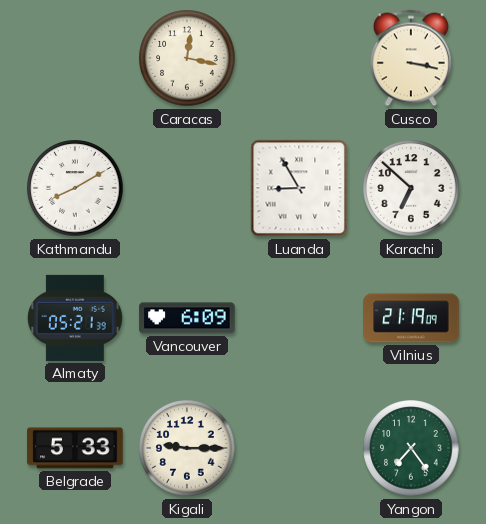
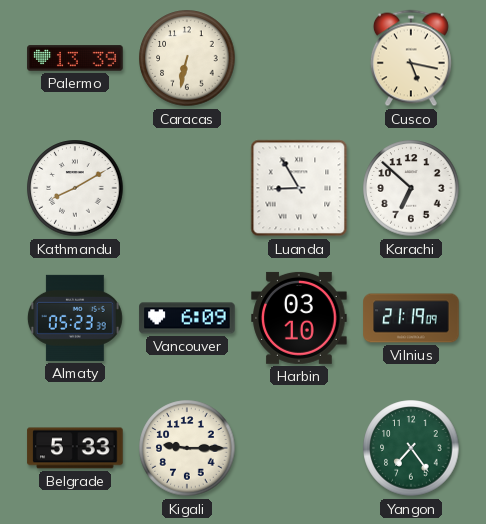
Palermo: none -> 13:39 (75, 58)
Caracas: 12:17 -> 6:32 (187, 58)
Cusco: 3:17 -> 5:17 (411, 58)
Almaty: 05:21 -> 05:23 (75, 318)
Harbin: none -> 03:10 (299, 318)
